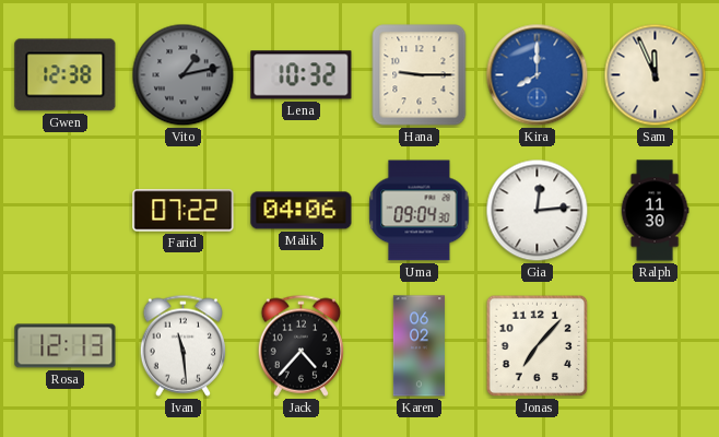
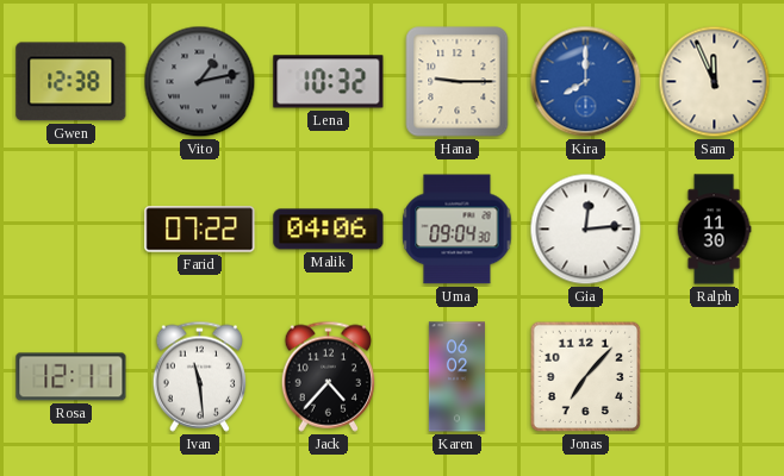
Rosa: 12:13 -> 12:11 (71, 377)
